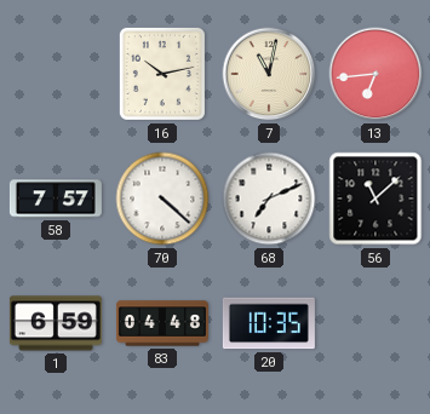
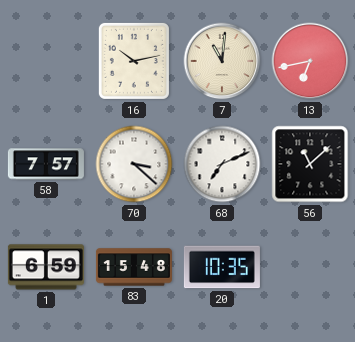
7: 11:02 -> 11:01 (222, 61)
13: 6:44 -> 6:43 (310, 61)
70: 4:22 -> 3:22 (134, 164)
83: 04:48 -> 15:48 (134, 267)
